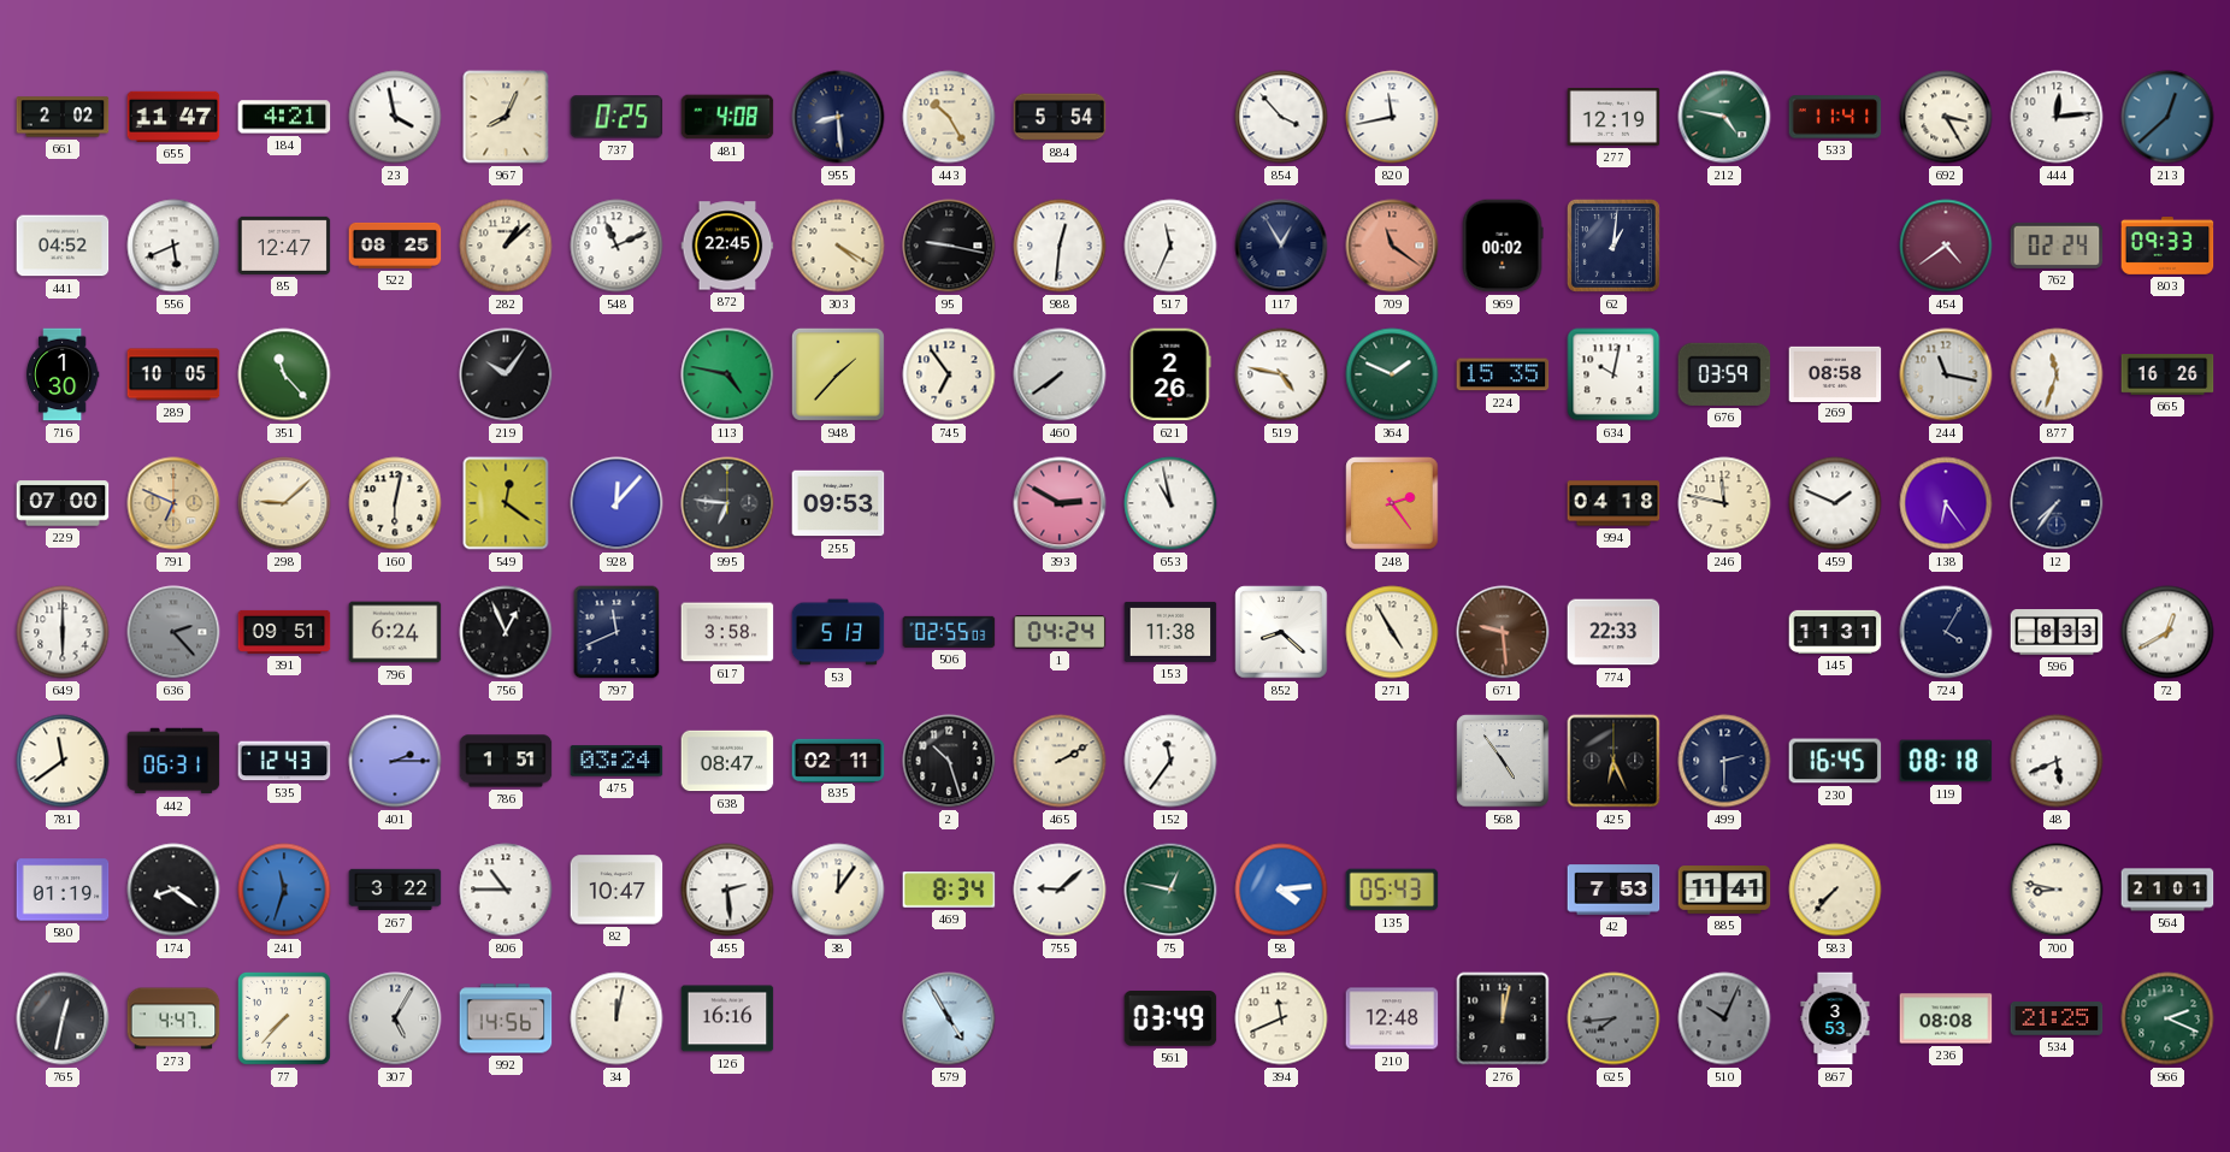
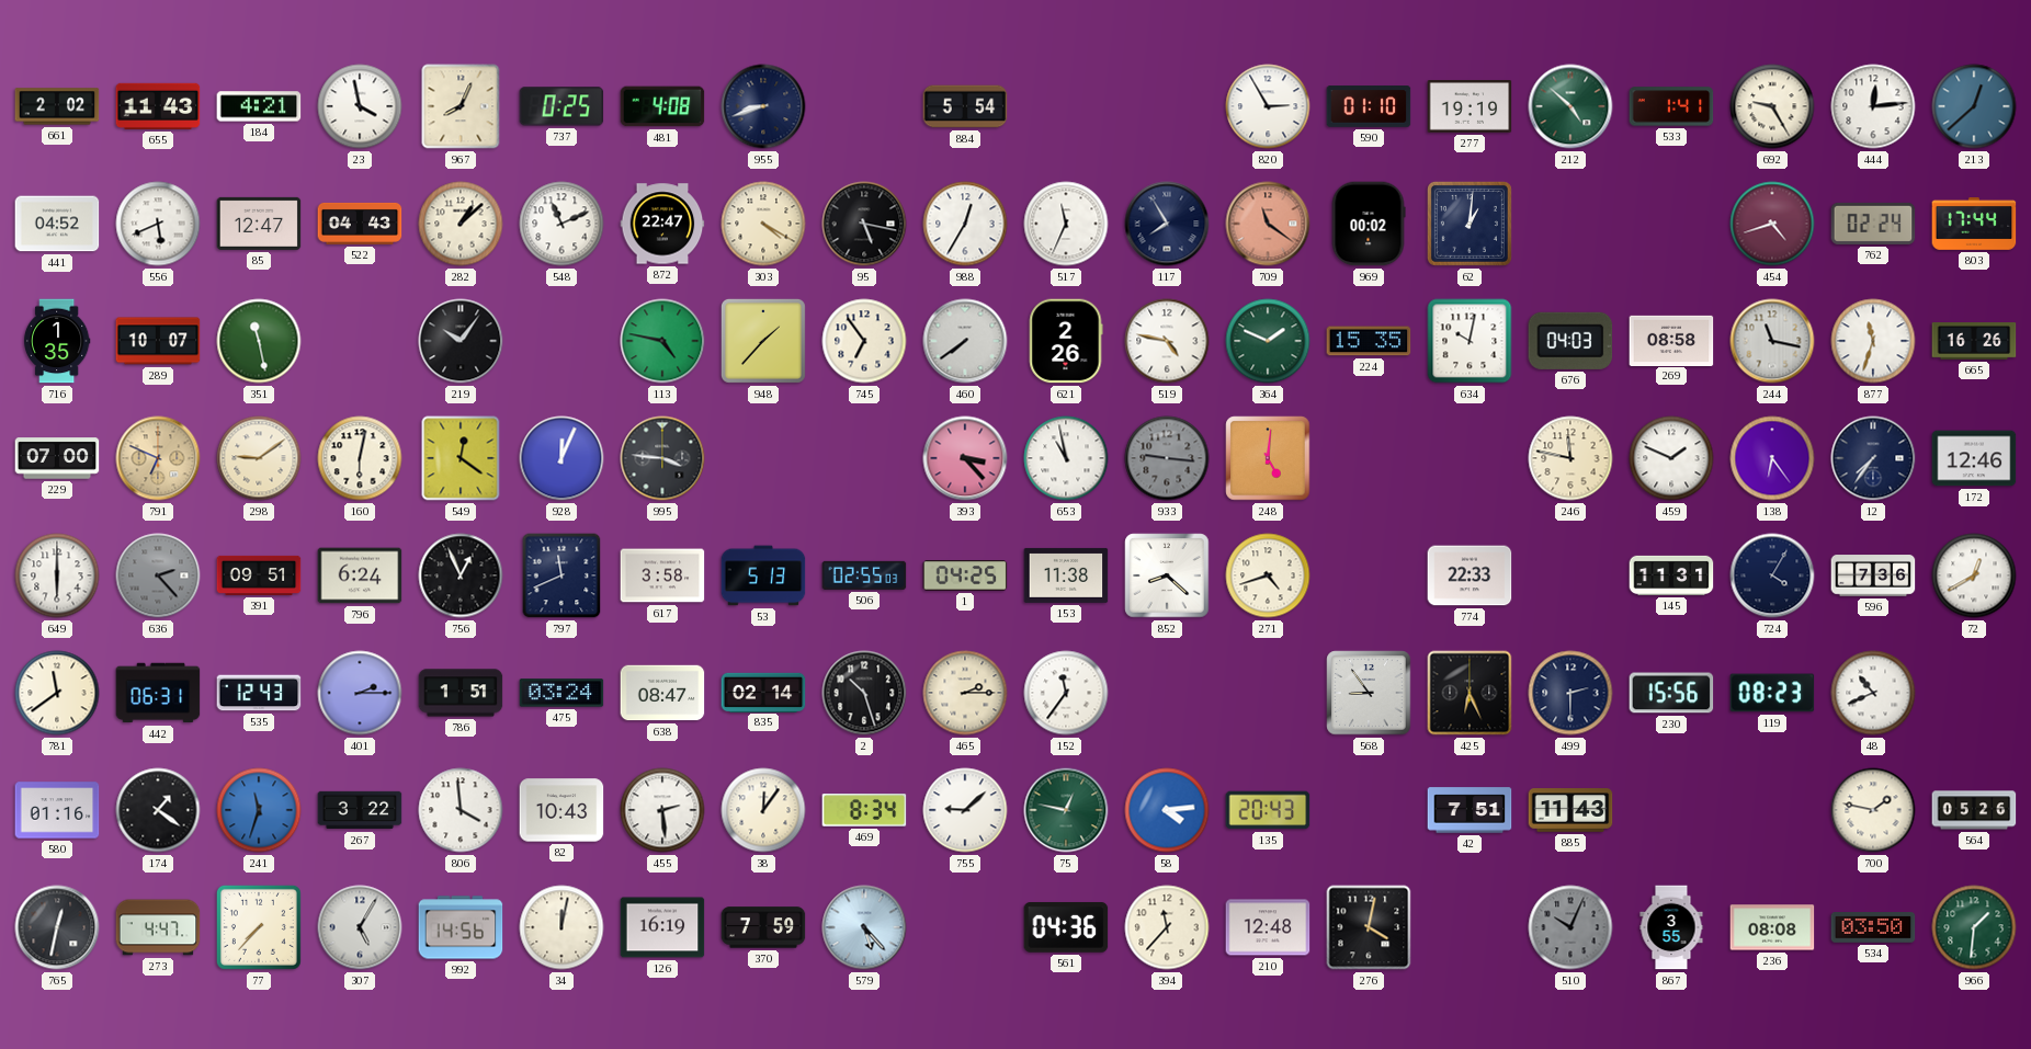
655: 11:47 -> 11:43 (158, 106)
955: 8:29 -> 8:42 (763, 106)
443: 10:25 -> none (949, 117)
854: 3:53 -> none (1281, 117)
820: 11:43 -> 2:55 (1268, 106)
590: none -> 01:10 (1369, 106)
277: 12:19 -> 19:19 (1470, 107)
212: 4:47 -> 4:52 (1570, 106)
533: 11:41 -> 1:41 (1671, 106)
692: 3:25 -> 9:25 (1772, 106)
522: 08:25 -> 04:43 (360, 224)
872: 22:45 -> 22:47 (662, 224)
95: 9:17 -> 5:17 (864, 224)
988: 12:31 -> 12:35 (965, 224)
117: 12:55 -> 7:55 (1167, 224)
454: 4:39 -> 4:42 (1772, 224)
803: 09:33 -> 17:44 (1974, 225)
716: 1:30 -> 1:35 (57, 341)
289: 10:05 -> 10:07 (158, 341)
351: 11:23 -> 11:28 (259, 341)
676: 03:59 -> 04:03 (1570, 341)
298: 9:08 -> 9:09 (259, 458)
928: 12:07 -> 12:04 (561, 458)
995: 6:46 -> 3:46 (662, 458)
255: 09:53 -> none (838, 503)
393: 2:50 -> 3:23 (965, 458)
933: none -> 9:16 (1167, 458)
248: 2:24 -> 5:01 (1268, 458)
994: 04:18 -> none (1613, 503)
172: none -> 12:46 (1974, 458)
1: 04:24 -> 04:25 (965, 575)
271: 4:55 -> 4:42 (1268, 575)
671: 9:29 -> none (1503, 632)
596: 8:33 -> 7:36 (1873, 575)
835: 02:11 -> 02:14 (763, 692)
465: 2:10 -> 2:15 (965, 693)
568: 4:54 -> 8:54 (1369, 693)
230: 16:45 -> 15:56 (1671, 693)
119: 08:18 -> 08:23 (1772, 693)
48: 5:41 -> 10:41 (1873, 693)
580: 01:19 -> 01:16 (57, 810)
174: 8:21 -> 1:21 (158, 810)
806: 10:45 -> 3:59 (461, 810)
82: 10:47 -> 10:43 (561, 810)
135: 05:43 -> 20:43 (1268, 810)
42: 7:53 -> 7:51 (1470, 810)
885: 11:41 -> 11:43 (1570, 810)
583: 7:37 -> none (1835, 890)
700: 8:47 -> 1:47 (1873, 810)
564: 21:01 -> 05:26 (1974, 810)
126: 16:16 -> 16:19 (662, 927)
370: none -> 7:59 (763, 927)
579: 4:55 -> 5:23 (864, 927)
561: 03:49 -> 04:36 (1066, 927)
394: 11:41 -> 11:37 (1167, 927)
276: 12:02 -> 4:02 (1369, 927)
625: 7:44 -> none (1613, 1018)
867: 3:53 -> 3:55 (1671, 927)
534: 21:25 -> 03:50 (1873, 927)
966: 2:19 -> 1:31 (1974, 927)
